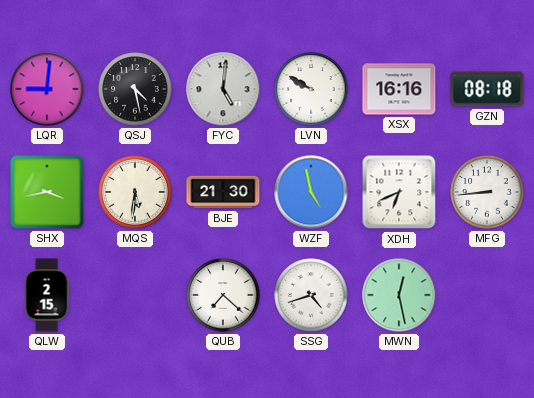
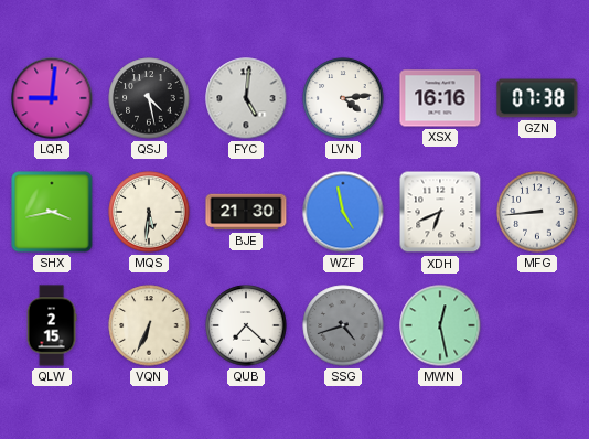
LVN: 9:50 -> 4:14 (343, 98)
GZN: 08:18 -> 07:38 (537, 98)
VQN: none -> 6:34 (149, 325)
SSG dial: white -> grey (343, 325)
